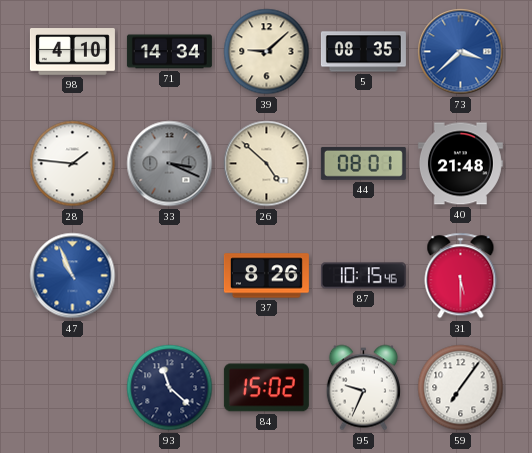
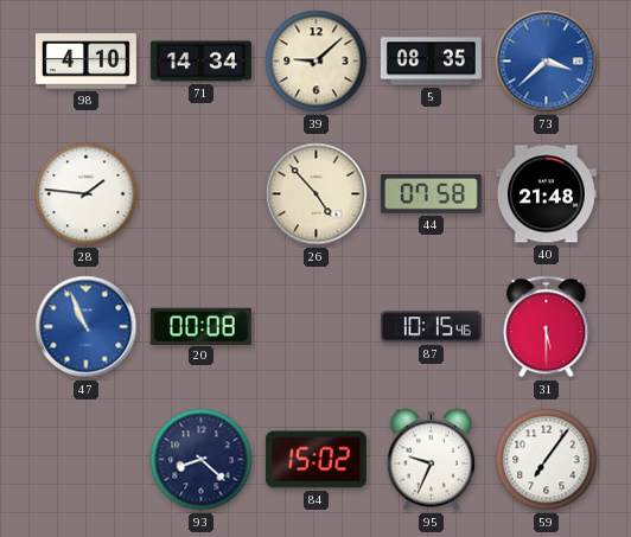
33: 3:19 -> none (170, 164)
26: 4:52 -> 4:53 (317, 194)
44: 08:01 -> 07:58 (431, 193)
20: none -> 00:08 (200, 326)
37: 8:26 -> none (266, 276)
93: 11:22 -> 8:22 (202, 460)
